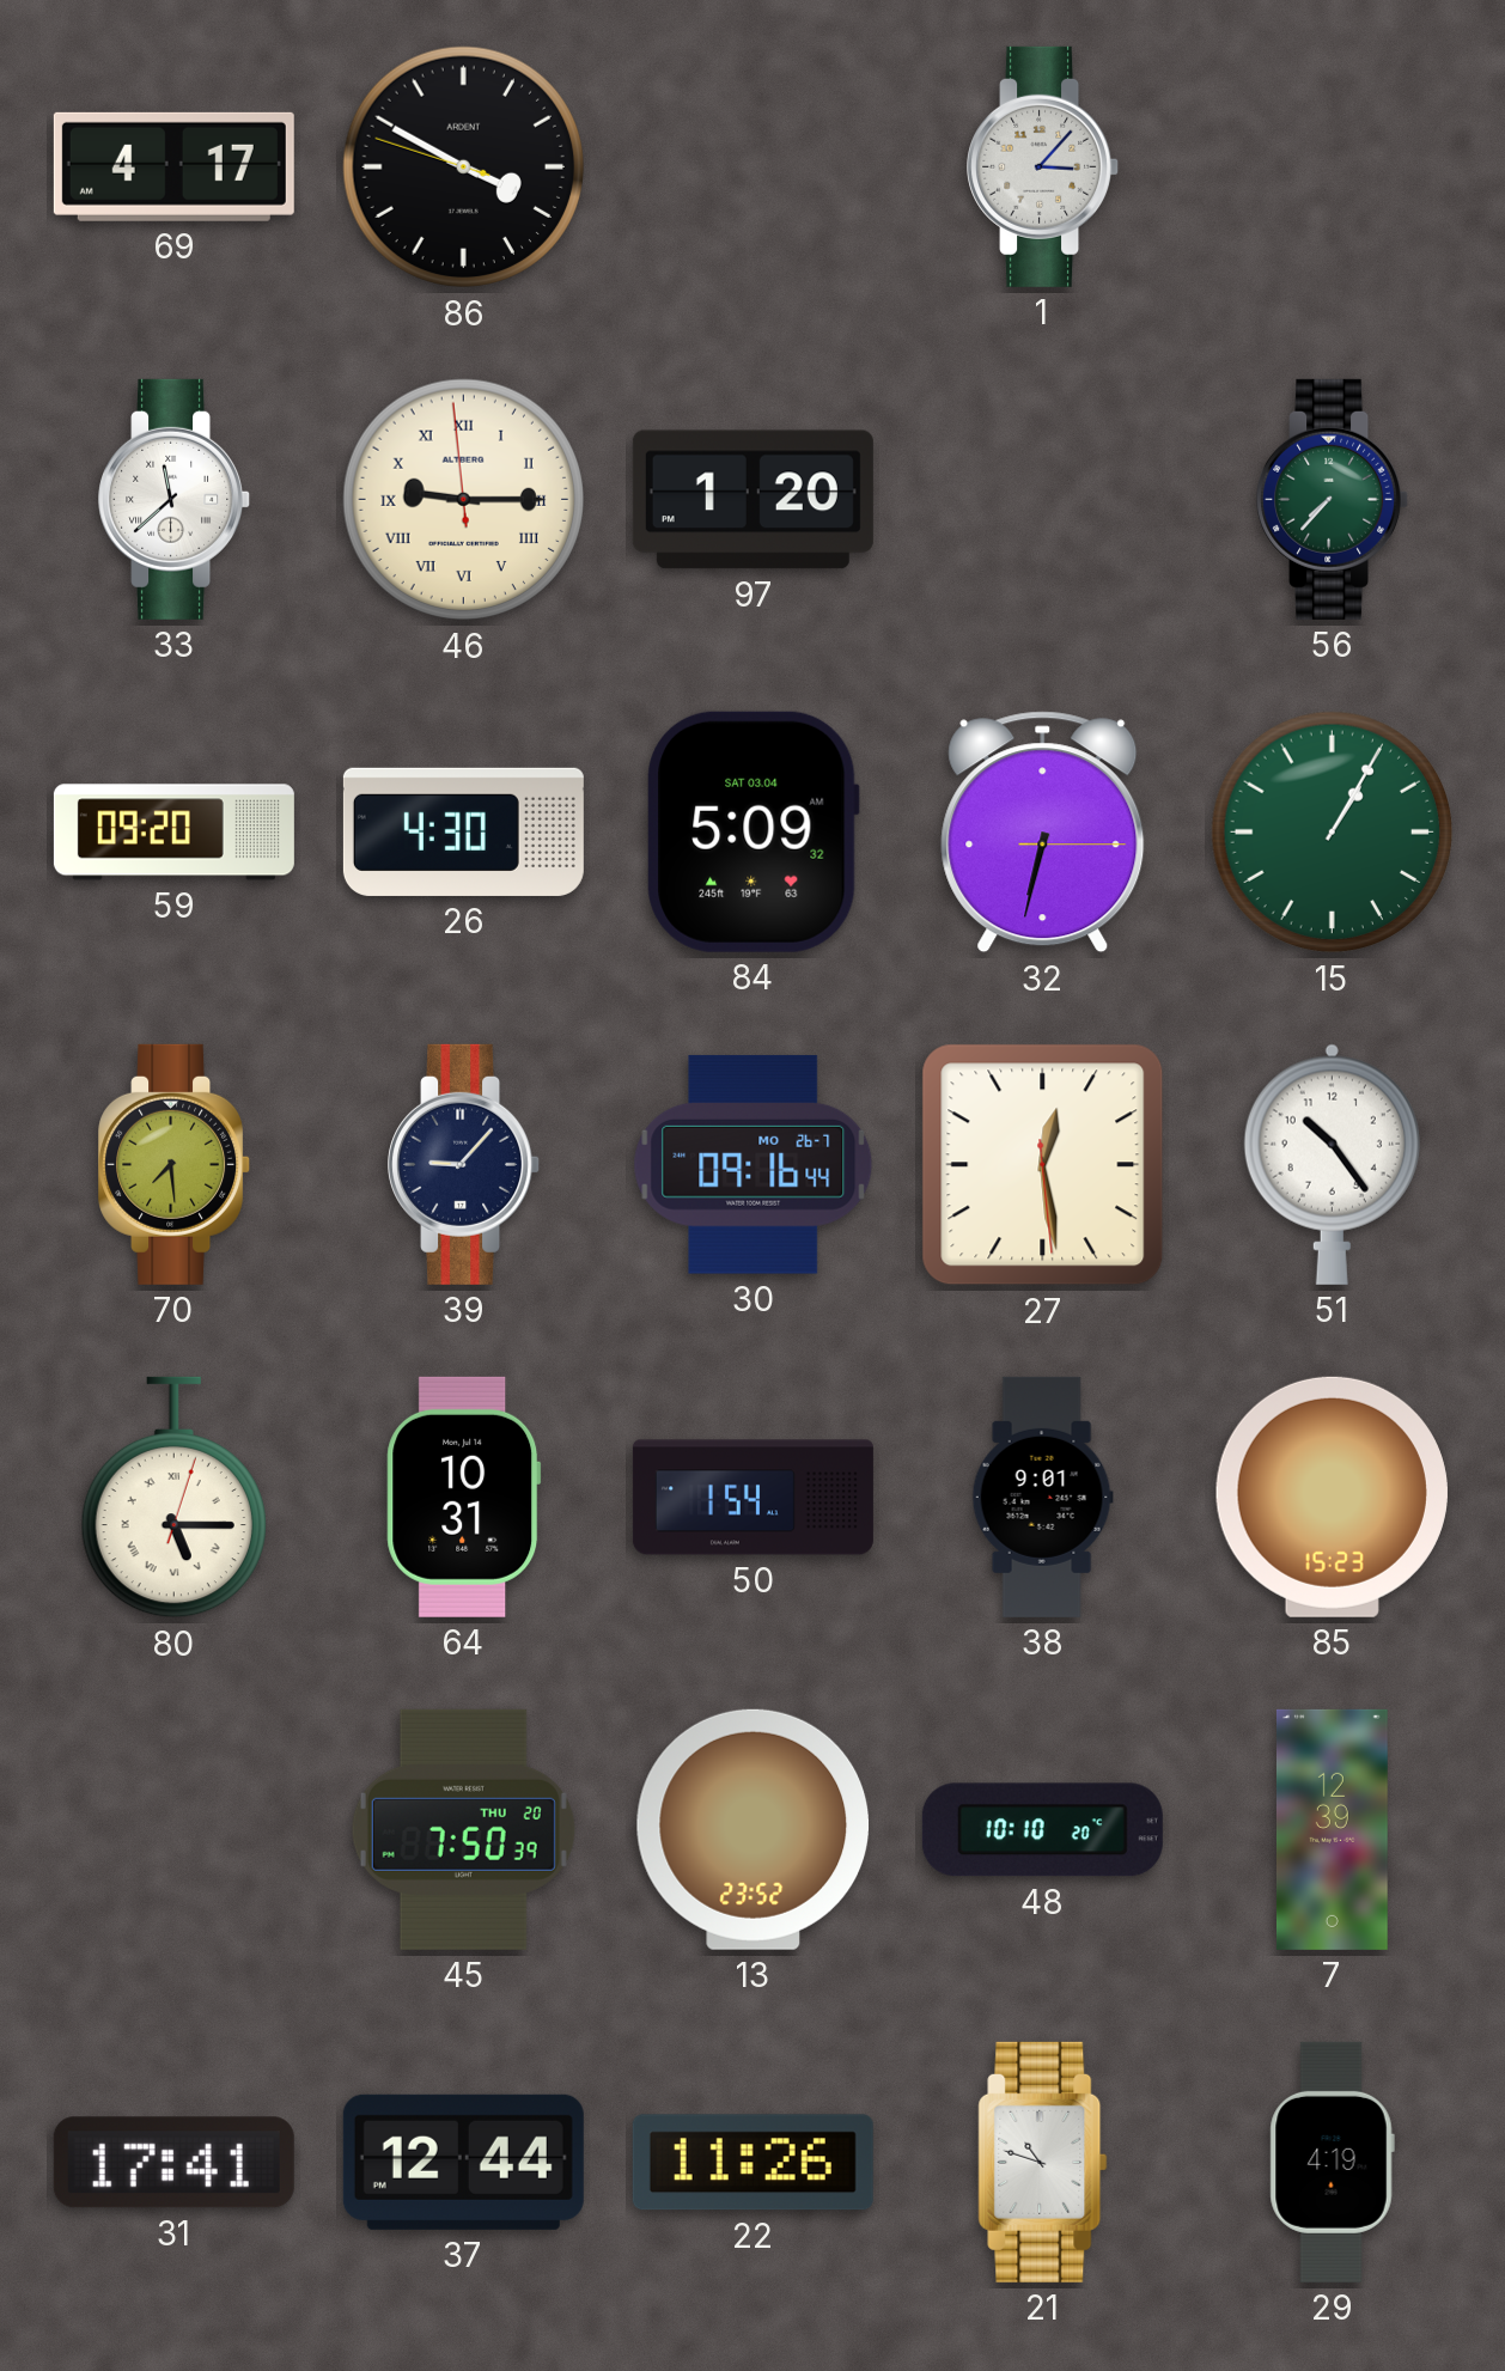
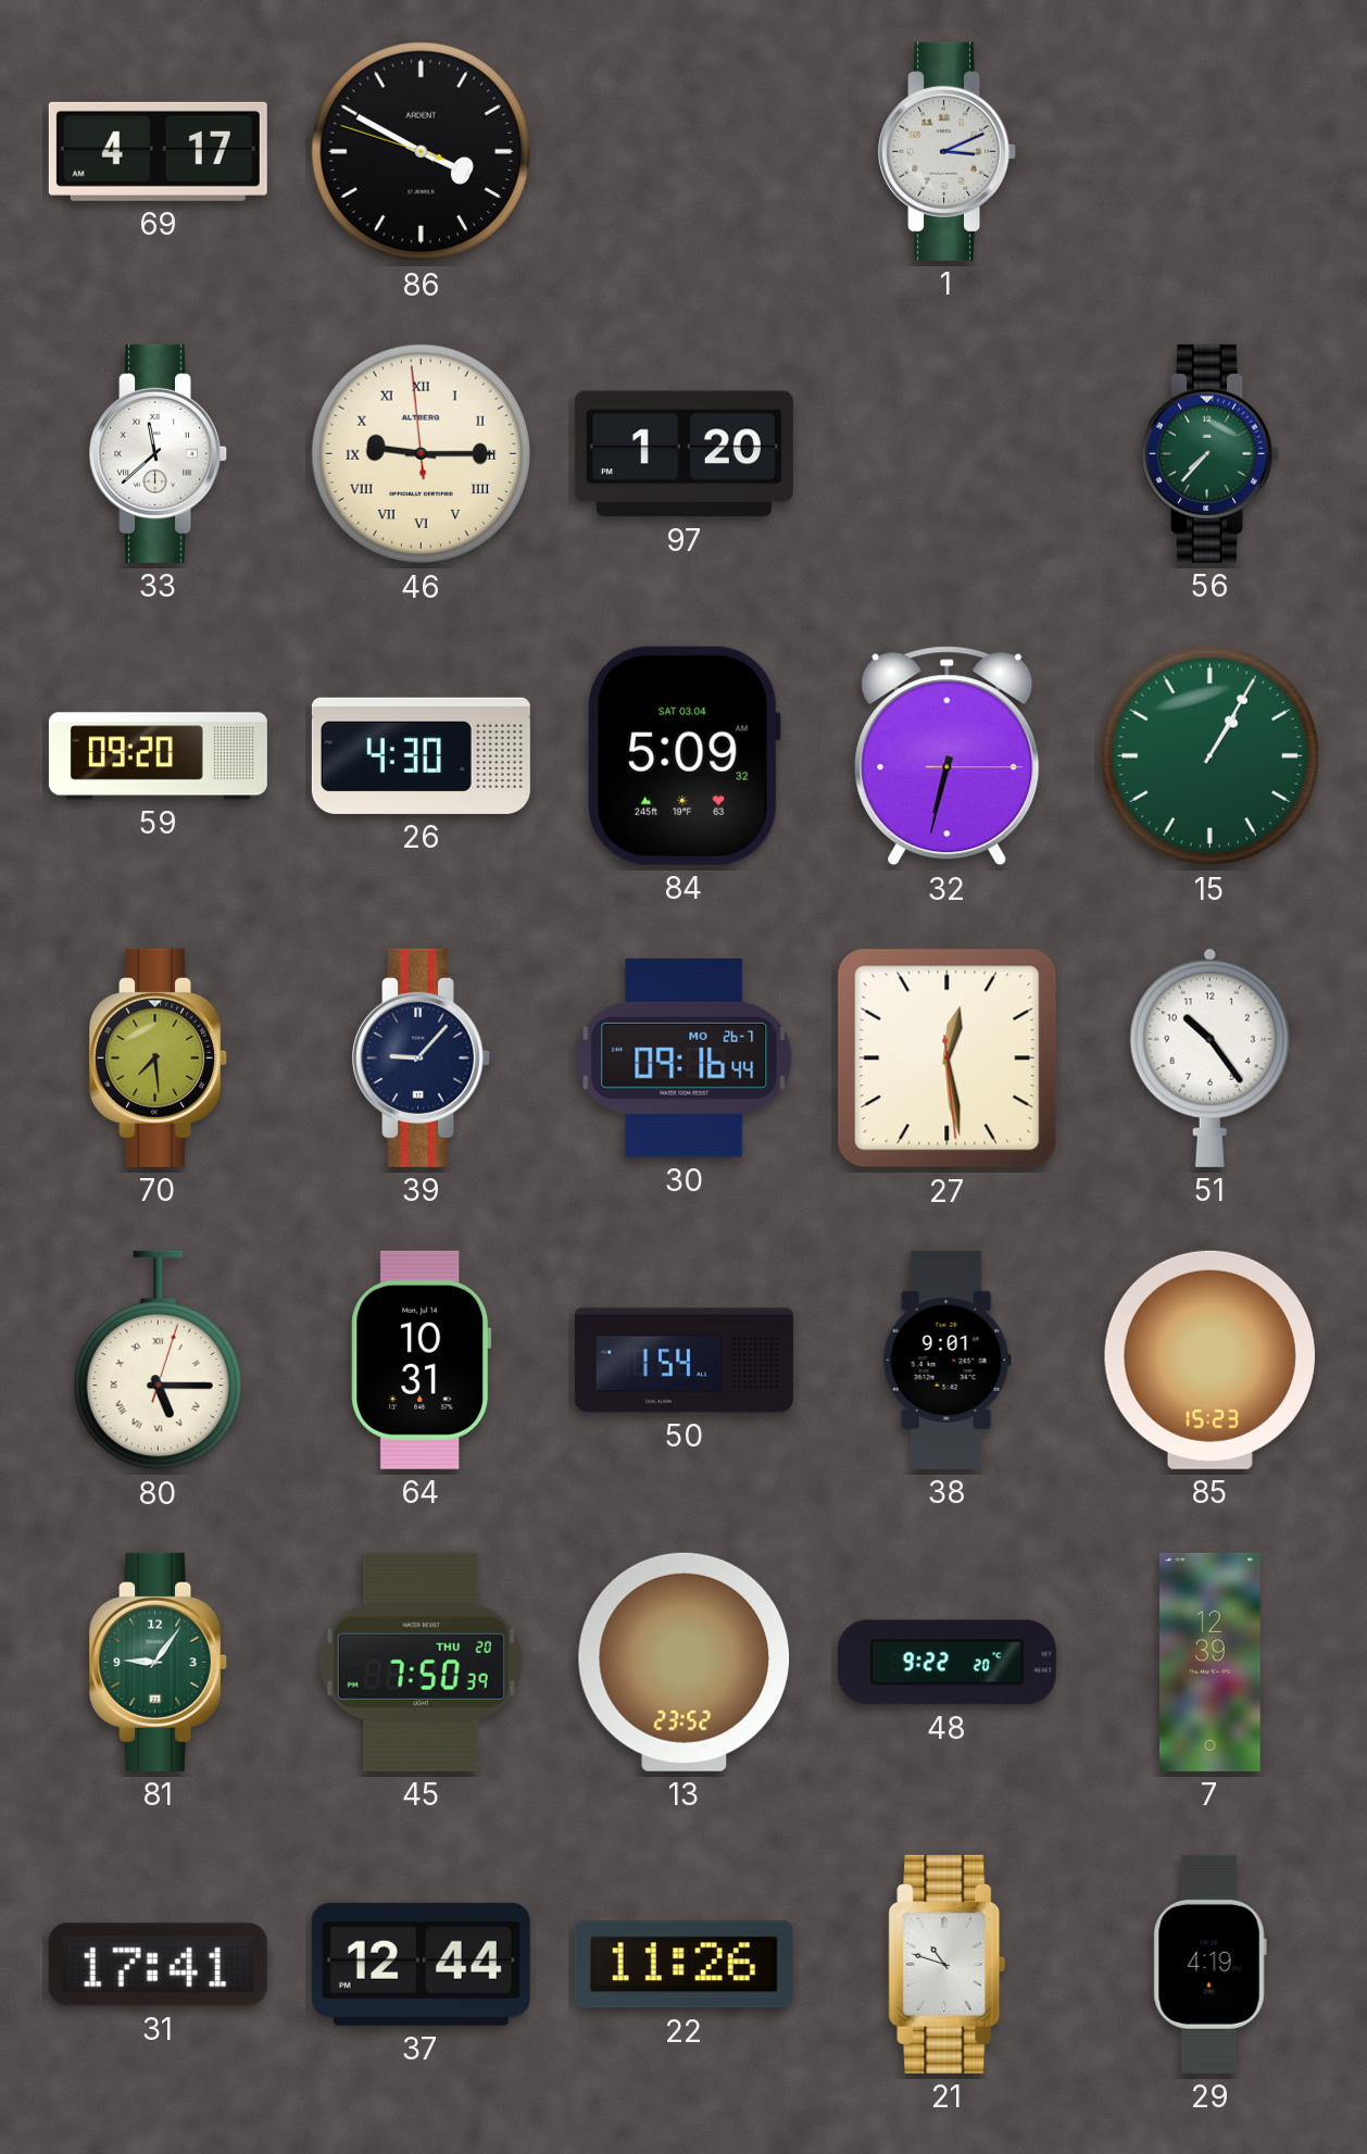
1: 3:07 -> 3:11 (948, 151)
81: none -> 9:06 (159, 1662)
48: 10:10 -> 9:22 (946, 1663)
